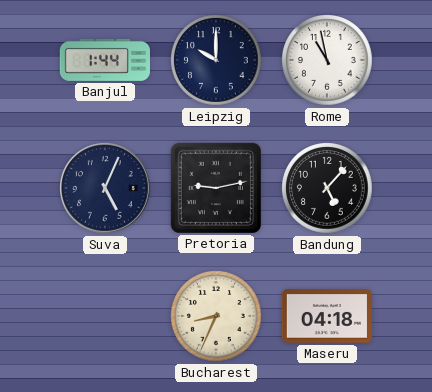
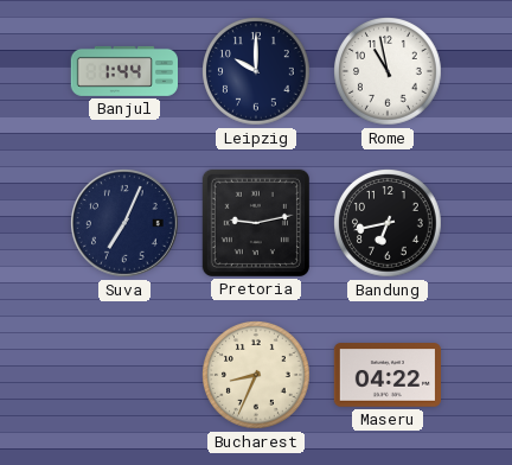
Suva: 5:04 -> 7:04 (126, 224)
Bandung: 5:07 -> 6:43 (389, 224)
Maseru: 04:18 -> 04:22 (386, 375)
